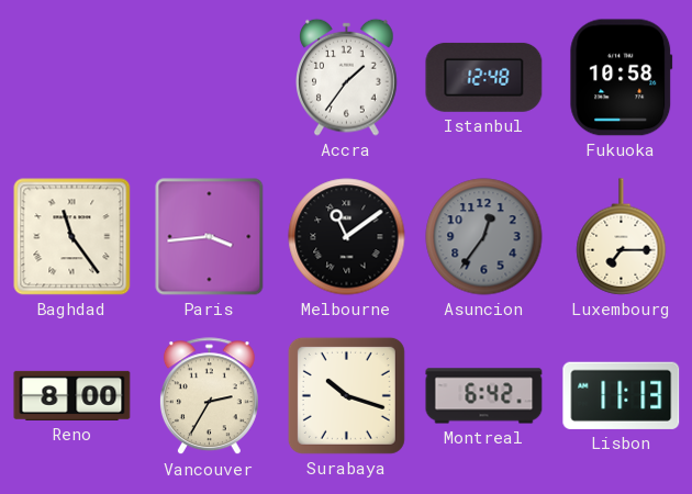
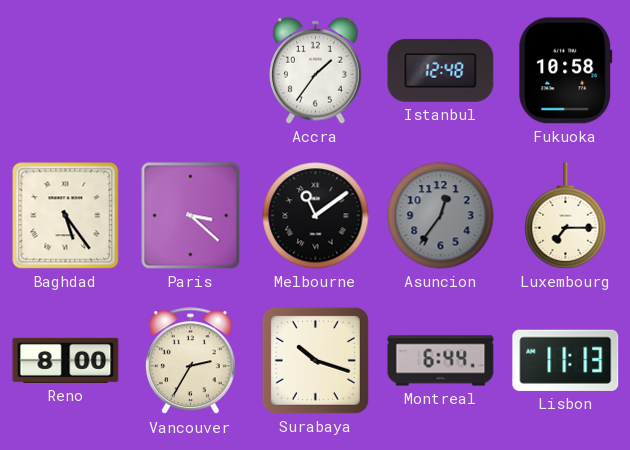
Baghdad: 11:24 -> 5:24 (66, 216)
Paris: 3:44 -> 3:22 (191, 216)
Montreal: 6:42 -> 6:44 (441, 361)
